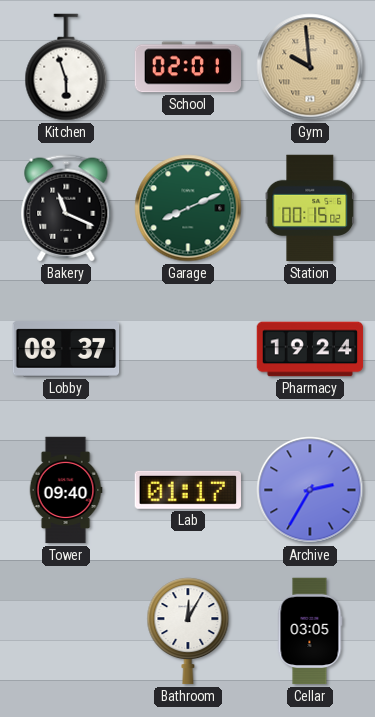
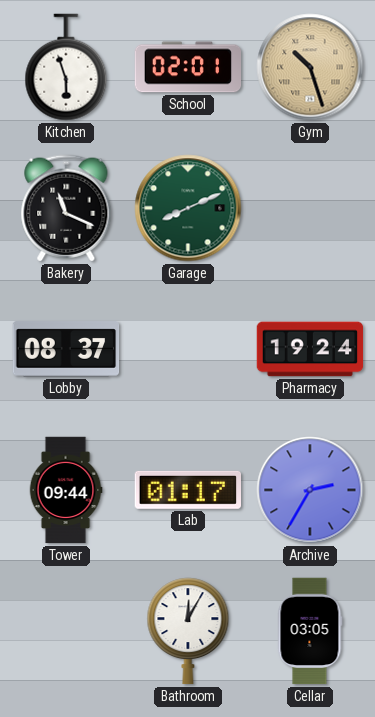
Gym: 9:59 -> 10:27 (310, 67)
Station: 00:15 -> none (310, 208)
Tower: 09:40 -> 09:44 (66, 490)
